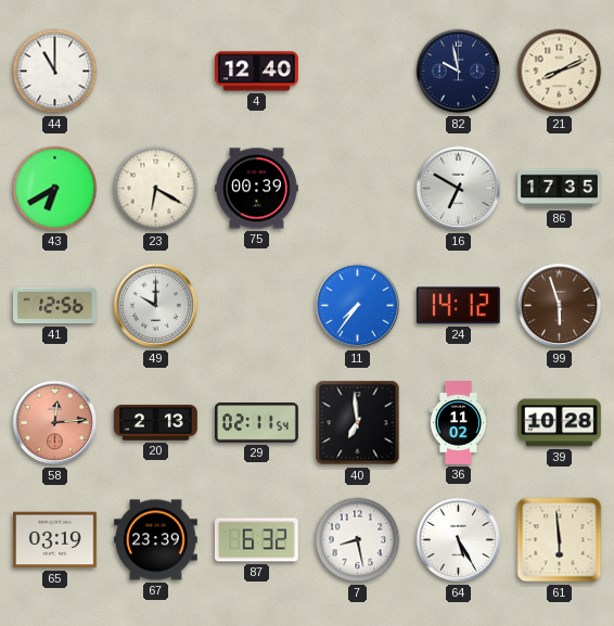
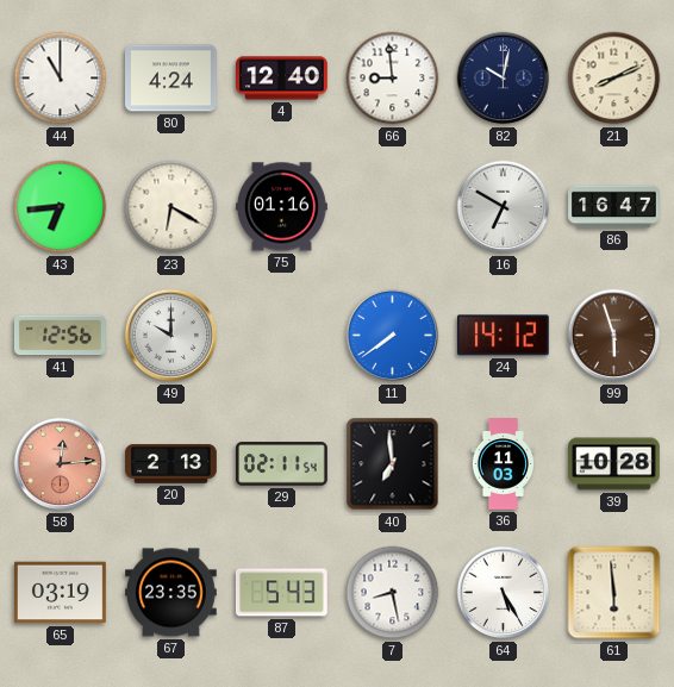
80: none -> 4:24 (171, 79)
66: none -> 8:59 (393, 79)
82: 9:58 -> 10:02 (504, 79)
43: 6:40 -> 6:44 (61, 207)
75: 00:39 -> 01:16 (282, 207)
86: 17:35 -> 16:47 (614, 207)
11: 7:36 -> 7:39 (393, 336)
36: 11:02 -> 11:03 (504, 464)
67: 23:39 -> 23:35 (171, 593)
87: 6:32 -> 5:43 (281, 593)
